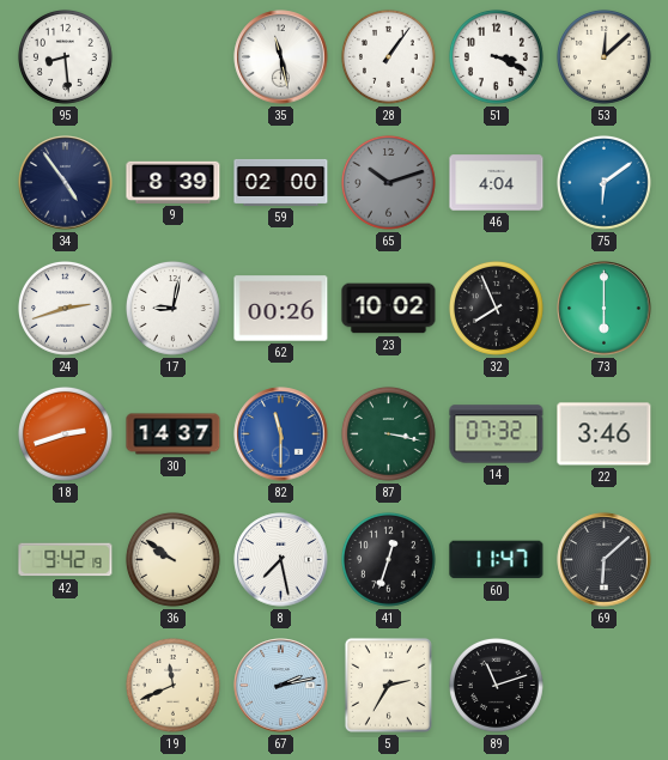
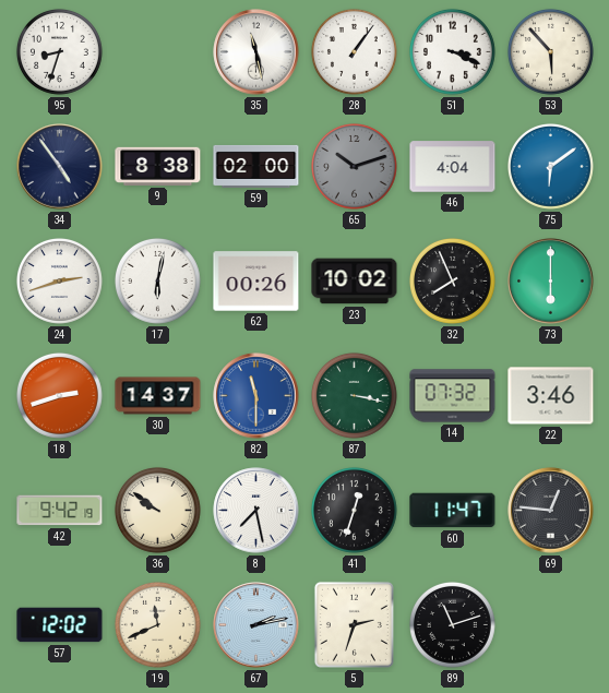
95: 8:29 -> 8:33 (59, 51)
53: 12:08 -> 5:53 (550, 51)
9: 8:39 -> 8:38 (158, 166)
17: 9:02 -> 6:02 (157, 280)
69: 6:08 -> 12:46 (551, 511)
57: none -> 12:02 (60, 625)
5: 2:35 -> 2:33 (354, 624)
